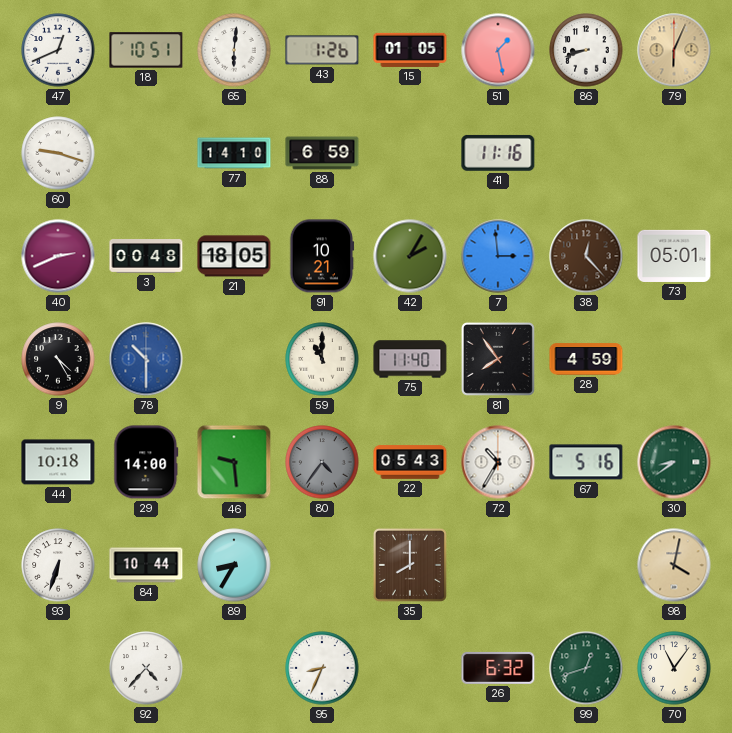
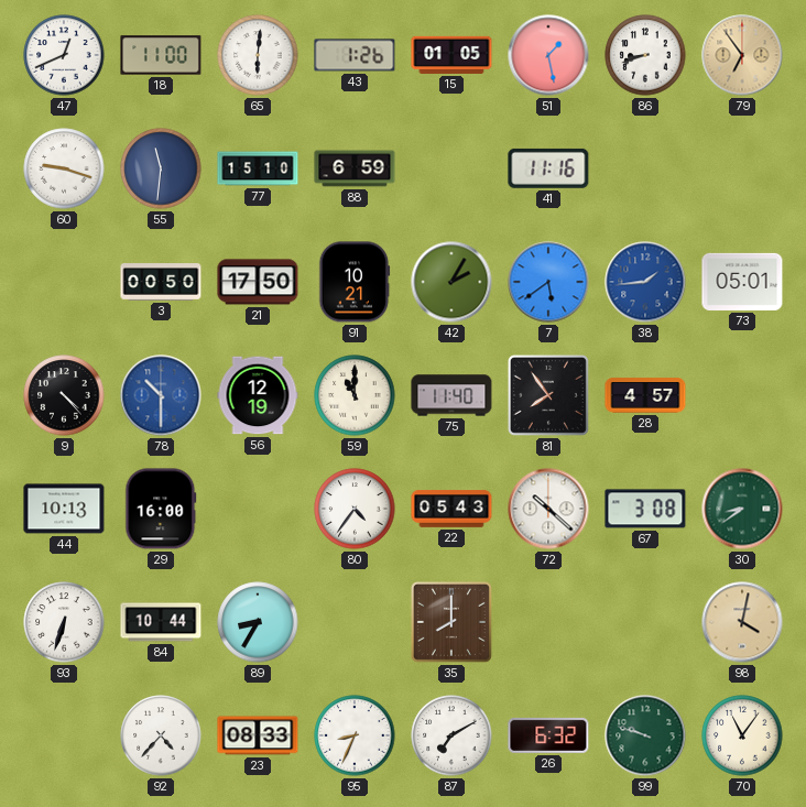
18: 10:51 -> 11:00 (161, 55)
79: 6:04 -> 6:54 (742, 55)
55: none -> 11:31 (161, 168)
77: 14:10 -> 15:10 (258, 168)
40: 2:41 -> none (58, 256)
3: 00:48 -> 00:50 (161, 282)
21: 18:05 -> 17:50 (258, 282)
7: 2:59 -> 5:39 (548, 282)
38: 12:23 -> 1:44 (645, 282)
38 dial: brown -> blue (645, 282)
9: 4:25 -> 4:23 (64, 395)
56: none -> 12:19 (258, 395)
28: 4:59 -> 4:57 (645, 395)
44: 10:18 -> 10:13 (64, 509)
29: 14:00 -> 16:00 (161, 509)
46: 9:29 -> none (234, 462)
80 dial: grey -> white (355, 509)
72: 10:35 -> 10:22 (548, 509)
67: 5:16 -> 3:08 (645, 509)
23: none -> 08:33 (258, 735)
87: none -> 7:10 (451, 735)
99: 12:42 -> 9:48 (645, 735)
